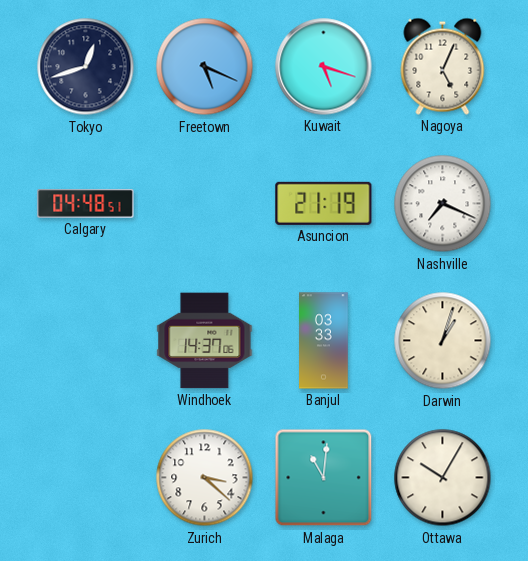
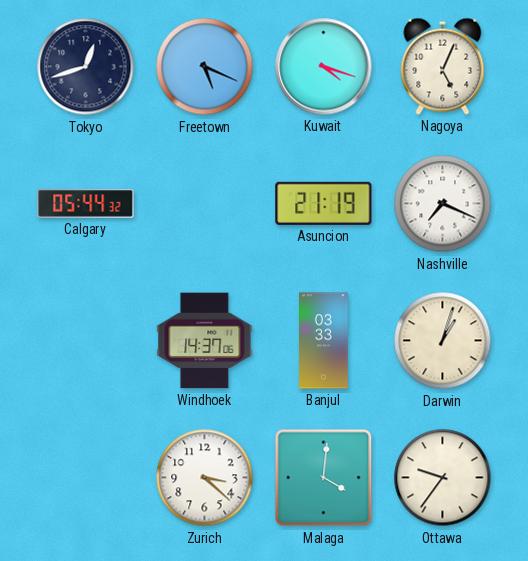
Kuwait: 5:18 -> 4:18 (324, 67)
Calgary: 04:48 -> 05:44 (86, 204)
Malaga: 11:01 -> 4:01 (324, 478)
Ottawa: 10:05 -> 9:36 (443, 478)
